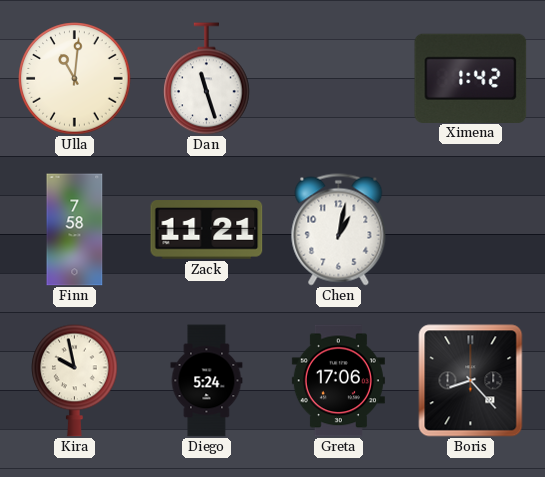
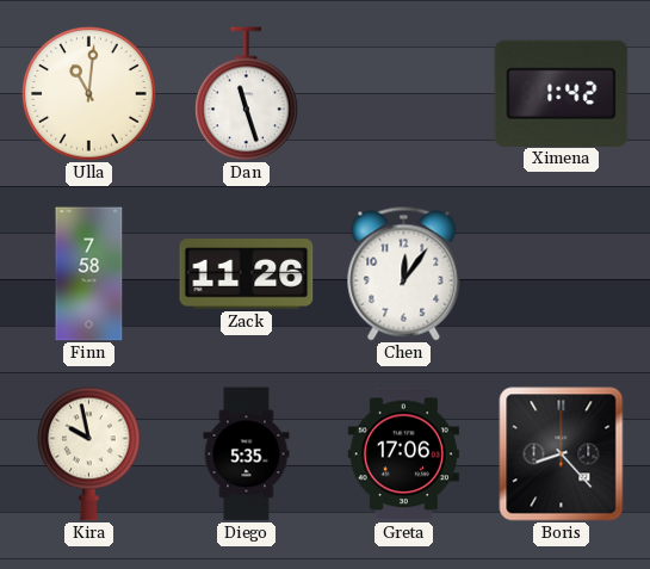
Zack: 11:21 -> 11:26 (247, 274)
Chen: 1:02 -> 12:06 (404, 274)
Diego: 5:24 -> 5:35 (247, 454)
